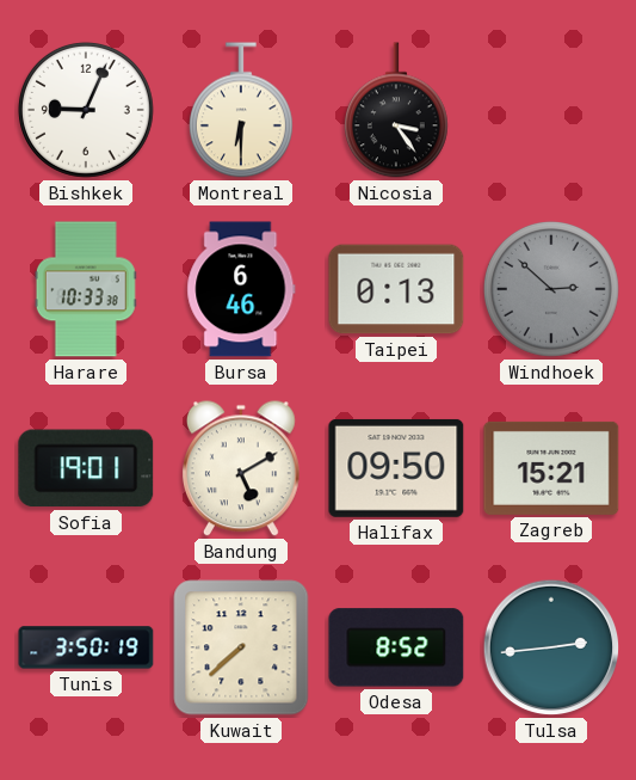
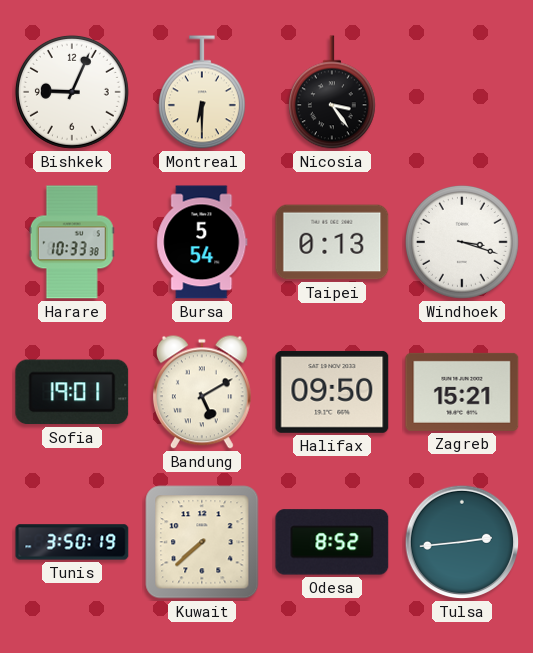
Bursa: 6:46 -> 5:54 (202, 242)
Windhoek: 2:52 -> 3:18 (462, 242)
Windhoek dial: grey -> white (462, 242)
